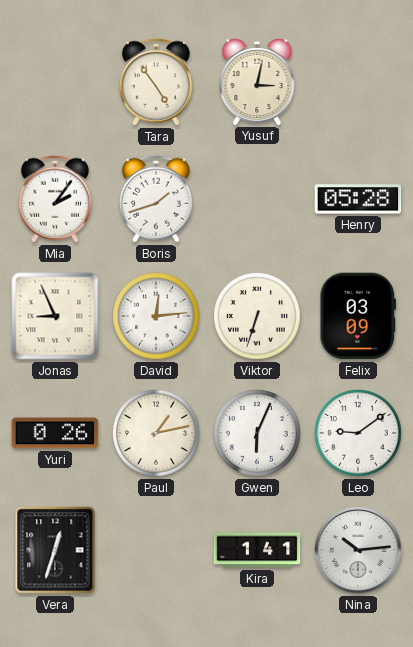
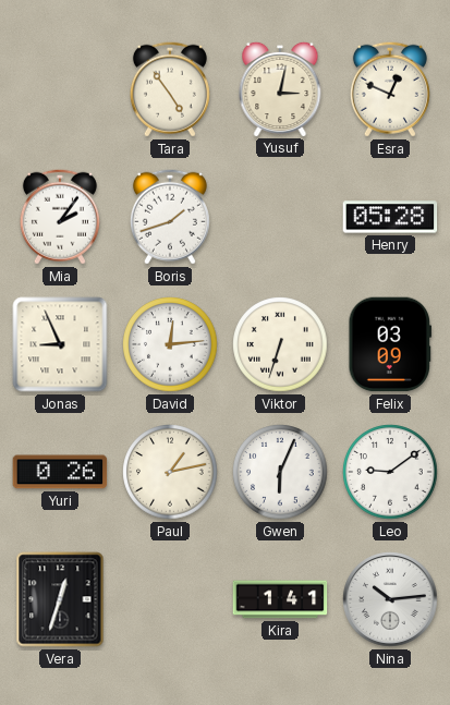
Esra: none -> 12:49 (390, 89)
